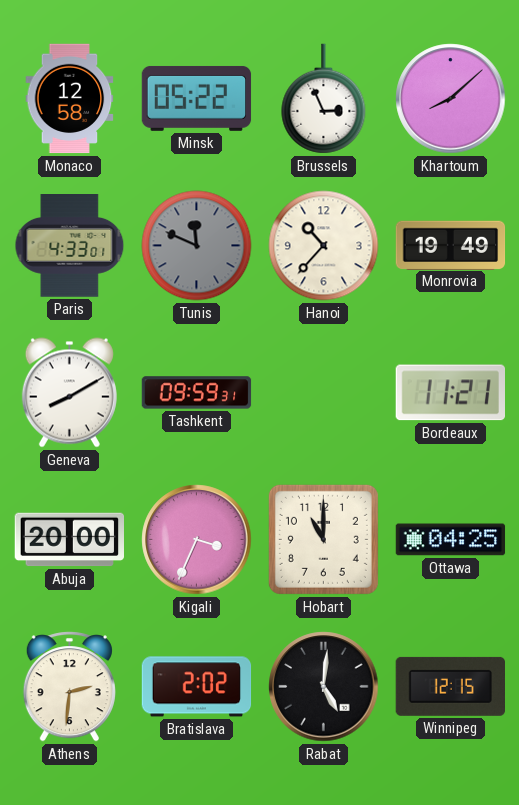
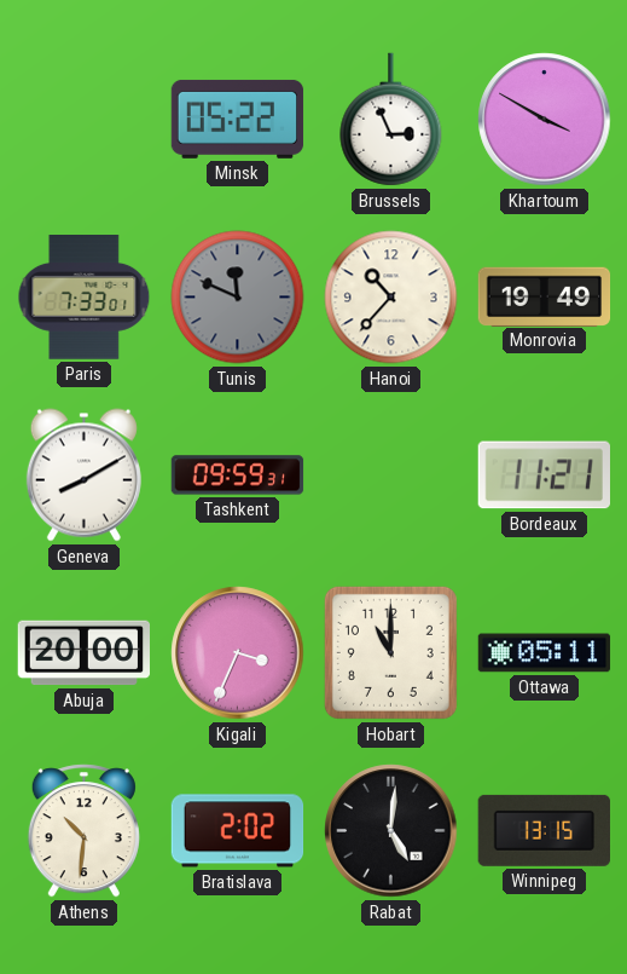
Monaco: 12:58 -> none (70, 99)
Khartoum: 8:08 -> 3:50 (545, 120)
Paris: 4:33 -> 7:33 (85, 298)
Ottawa: 04:25 -> 05:11 (545, 653)
Athens: 2:31 -> 10:31 (83, 831)
Winnipeg: 12:15 -> 13:15 (544, 830)
